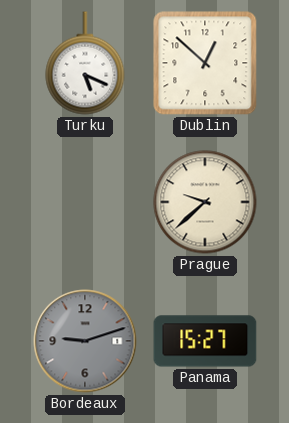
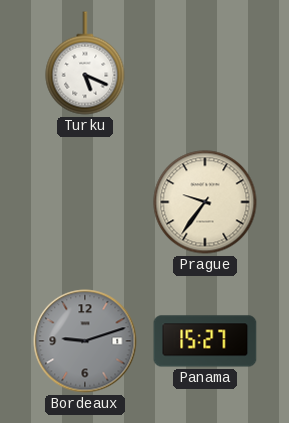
Dublin: 12:52 -> none (205, 63)
Prague: 9:38 -> 9:36 (205, 202)
